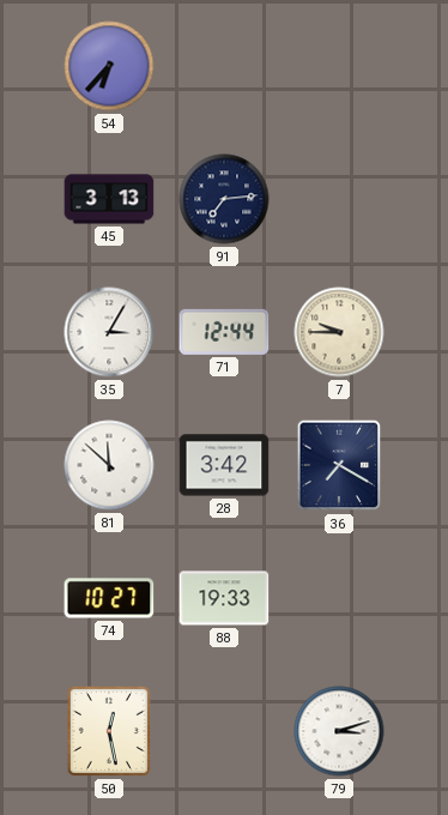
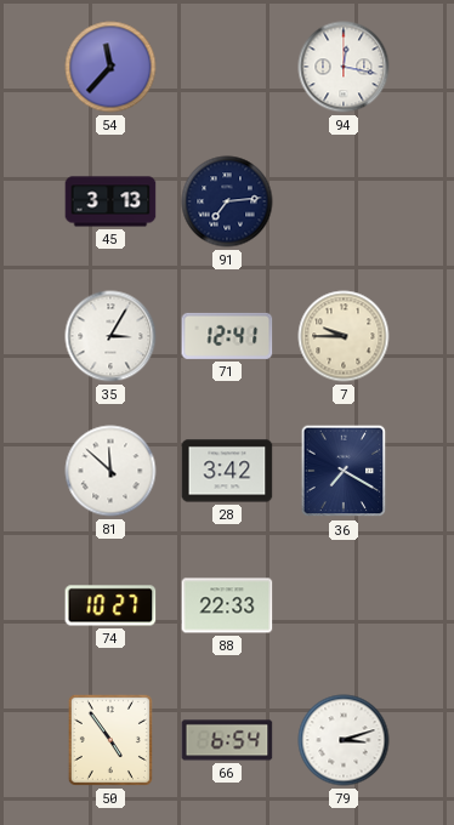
54: 6:37 -> 11:37 (110, 67)
94: none -> 12:17 (344, 67)
71: 12:44 -> 12:41 (227, 336)
88: 19:33 -> 22:33 (227, 605)
50: 12:28 -> 4:54 (110, 740)
66: none -> 6:54 (227, 740)
